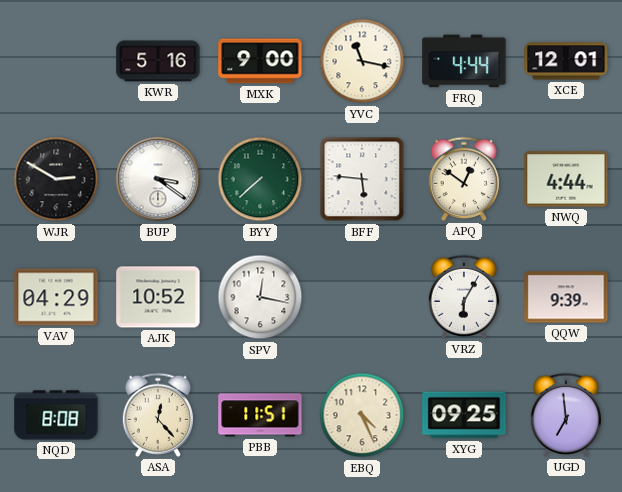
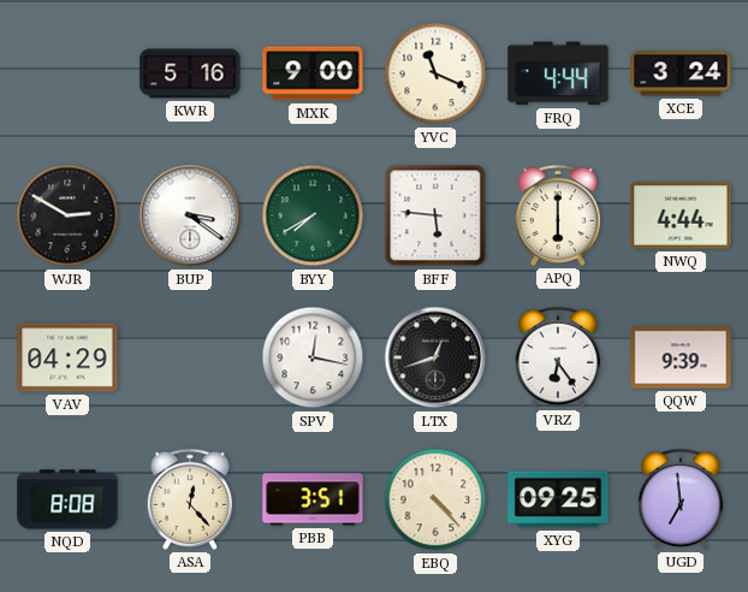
YVC: 11:17 -> 11:19 (435, 73)
XCE: 12:01 -> 3:24 (681, 73)
BYY: 7:38 -> 7:40 (313, 215)
APQ: 12:51 -> 6:00 (557, 215)
AJK: 10:52 -> none (158, 297)
LTX: none -> 12:42 (435, 357)
VRZ: 6:05 -> 6:24 (557, 357)
PBB: 11:51 -> 3:51 (313, 499)
EBQ: 4:26 -> 4:23 (435, 499)
